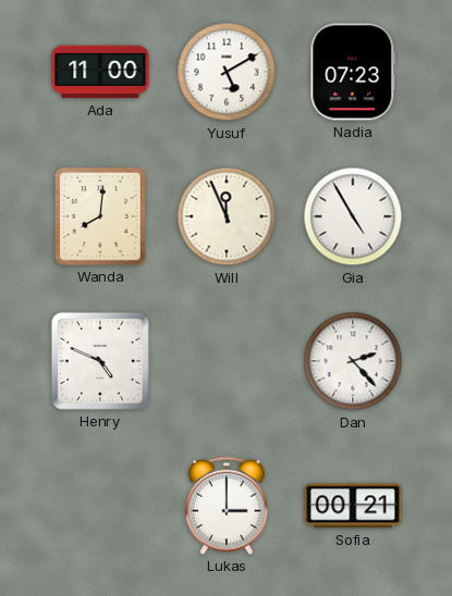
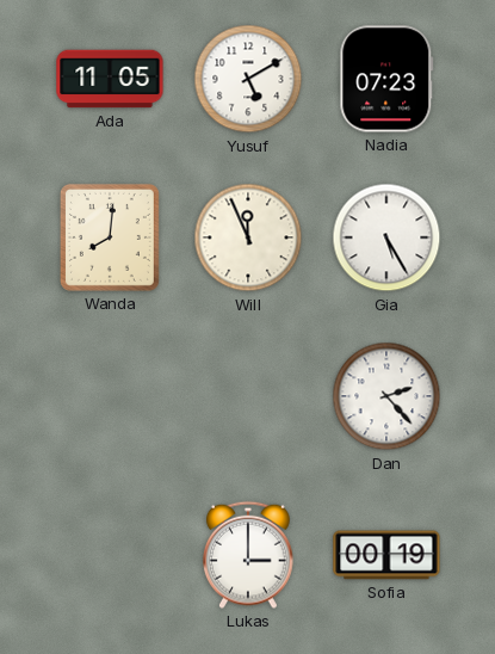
Ada: 11:00 -> 11:05 (110, 79)
Gia: 4:55 -> 5:25 (386, 237)
Henry: 4:49 -> none (100, 361)
Sofia: 00:21 -> 00:19 (386, 555)
